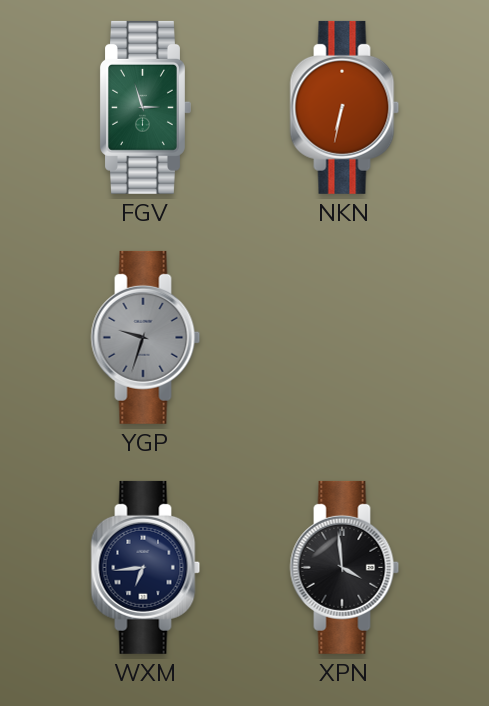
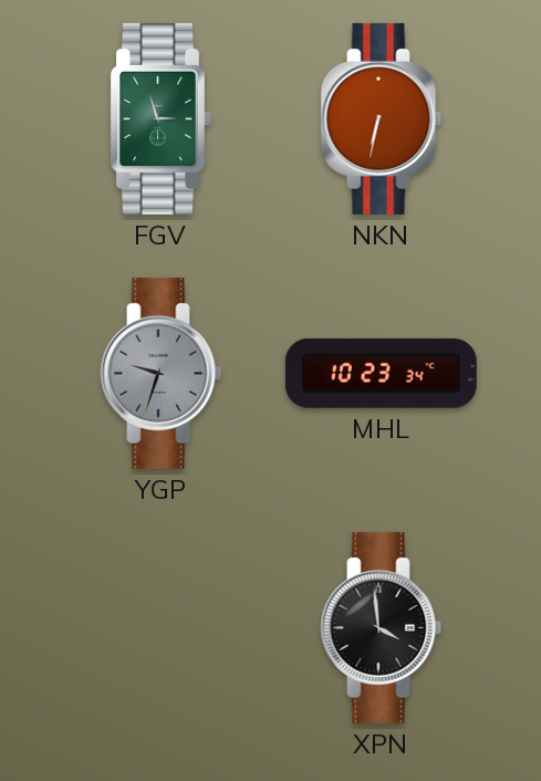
MHL: none -> 10:23 (381, 373)
WXM: 6:44 -> none (146, 567)
